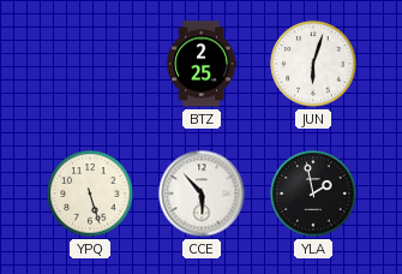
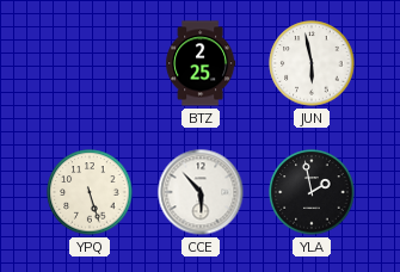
JUN: 6:03 -> 5:58 (312, 63)
